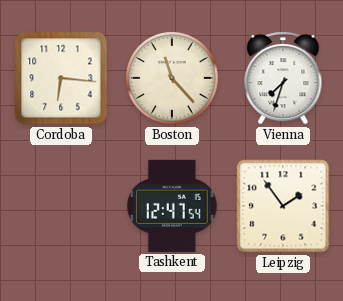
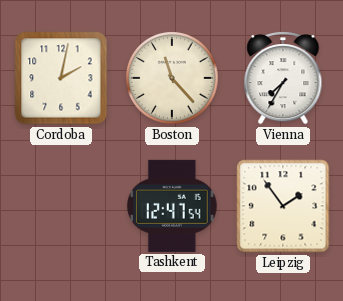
Cordoba: 6:16 -> 2:02 (61, 78)
Vienna: 7:33 -> 7:35 (283, 79)
